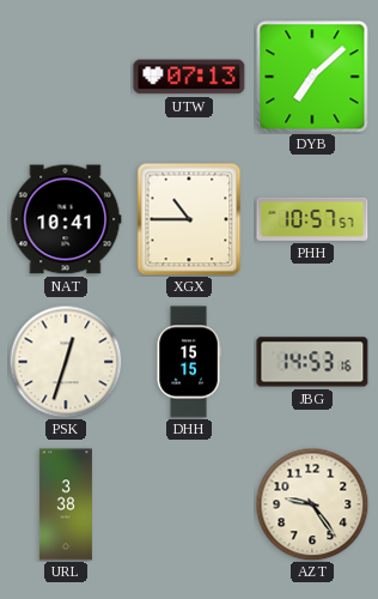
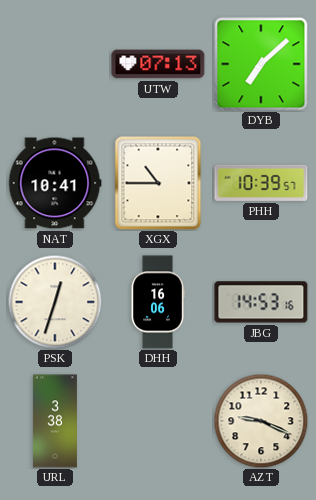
PHH: 10:57 -> 10:39 (261, 183)
DHH: 15:15 -> 16:06 (158, 302)
AZT: 9:24 -> 9:19 (261, 421)
